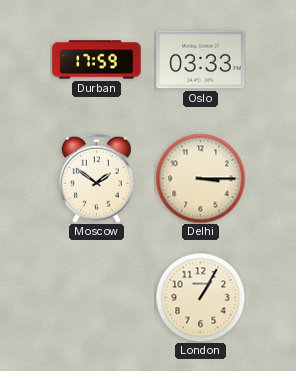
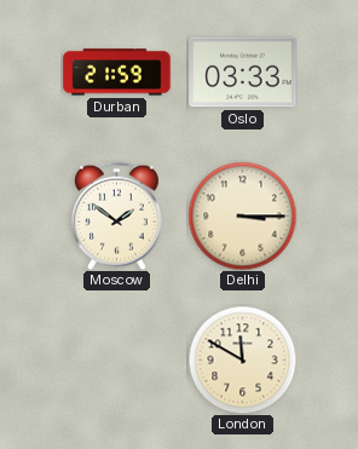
Durban: 17:59 -> 21:59 (117, 73)
London: 1:05 -> 11:50 (242, 359)
